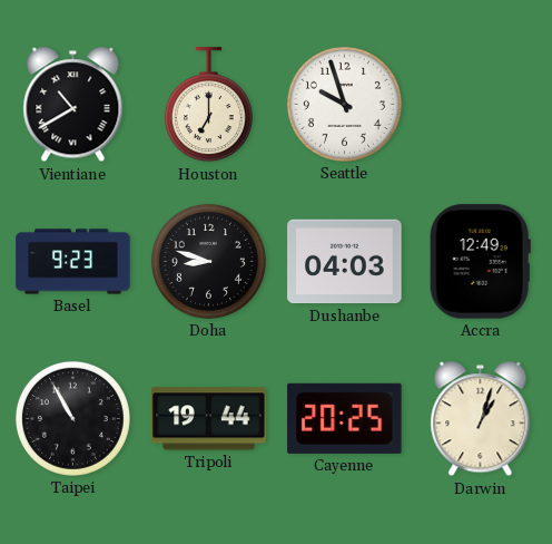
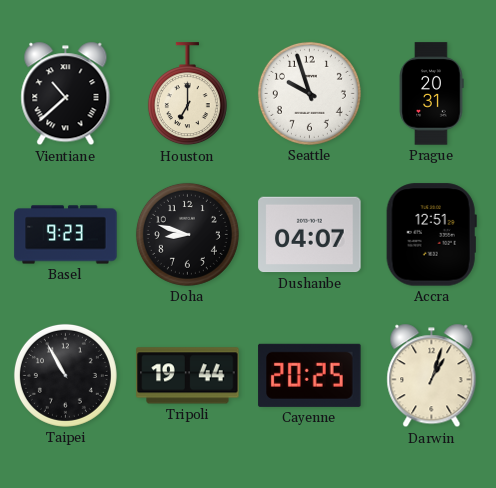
Vientiane: 10:40 -> 10:38 (66, 94)
Prague: none -> 20:31 (431, 94)
Dushanbe: 04:03 -> 04:07 (310, 235)
Accra: 12:49 -> 12:51 (431, 235)
